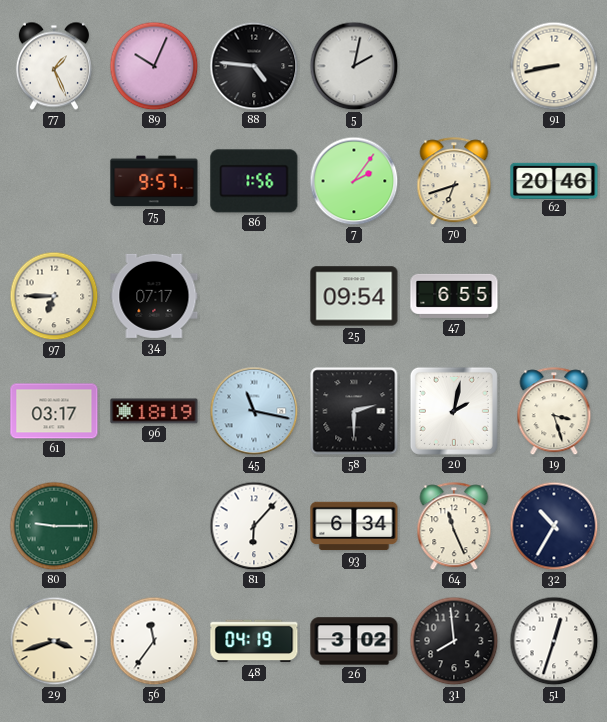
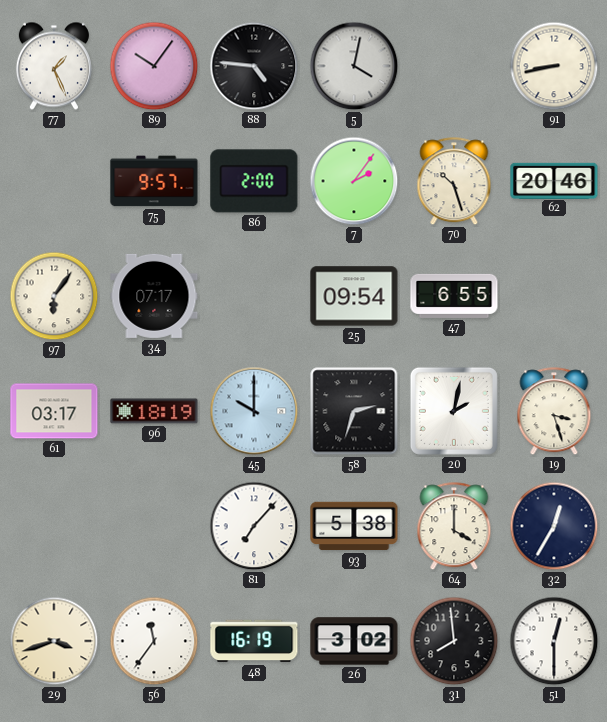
89: 10:04 -> 10:06 (154, 66)
5: 2:02 -> 4:02 (354, 66)
86: 1:56 -> 2:00 (254, 181)
70: 6:42 -> 10:27 (454, 182)
97: 6:45 -> 6:06 (54, 296)
45: 11:17 -> 10:00 (254, 411)
58: 2:30 -> 2:33 (354, 411)
80: 9:15 -> none (54, 526)
81: 6:07 -> 7:07 (254, 526)
93: 6:34 -> 5:38 (354, 526)
64: 11:26 -> 4:00 (454, 527)
32: 10:35 -> 12:35 (554, 526)
48: 04:19 -> 16:19 (254, 641)
51: 12:33 -> 12:30 (554, 641)
